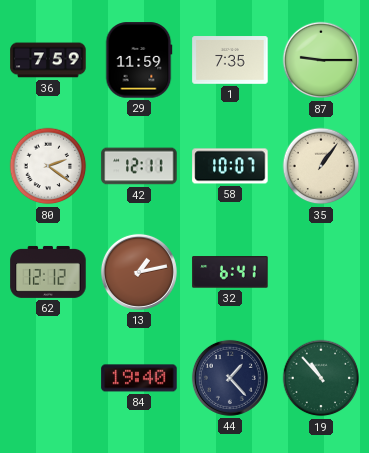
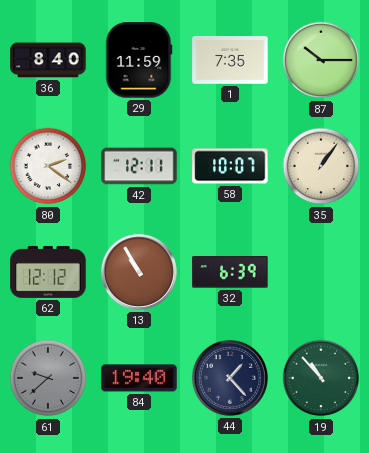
36: 7:59 -> 8:40 (48, 60)
87: 9:15 -> 10:15 (321, 60)
13: 1:13 -> 10:55 (139, 272)
32: 6:41 -> 6:39 (230, 272)
61: none -> 9:38 (48, 378)
